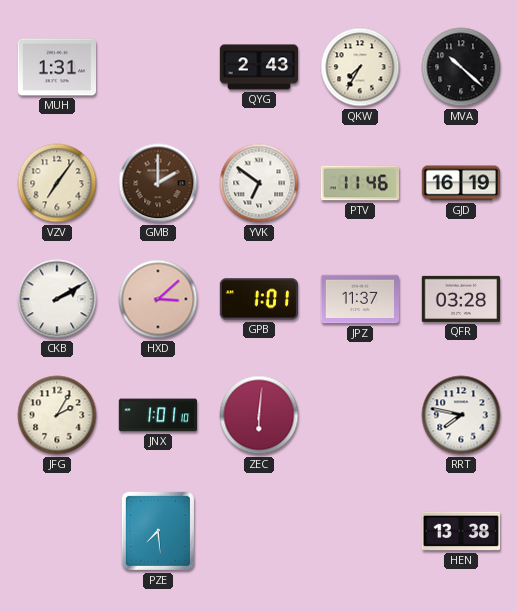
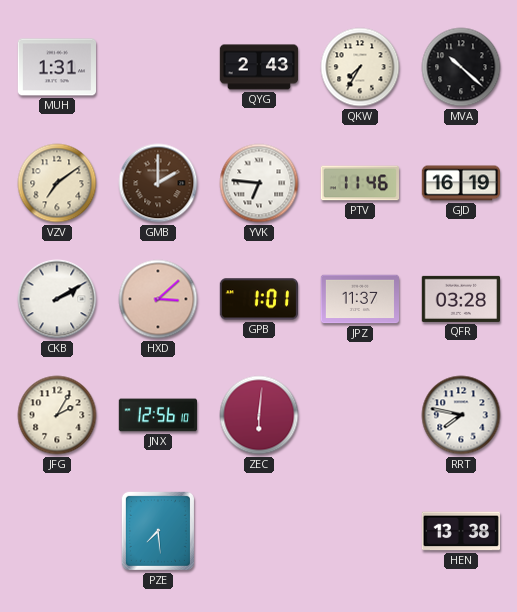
VZV: 7:06 -> 7:09 (57, 183)
YVK: 6:51 -> 6:46 (259, 183)
JNX: 1:01 -> 12:56 (157, 415)
